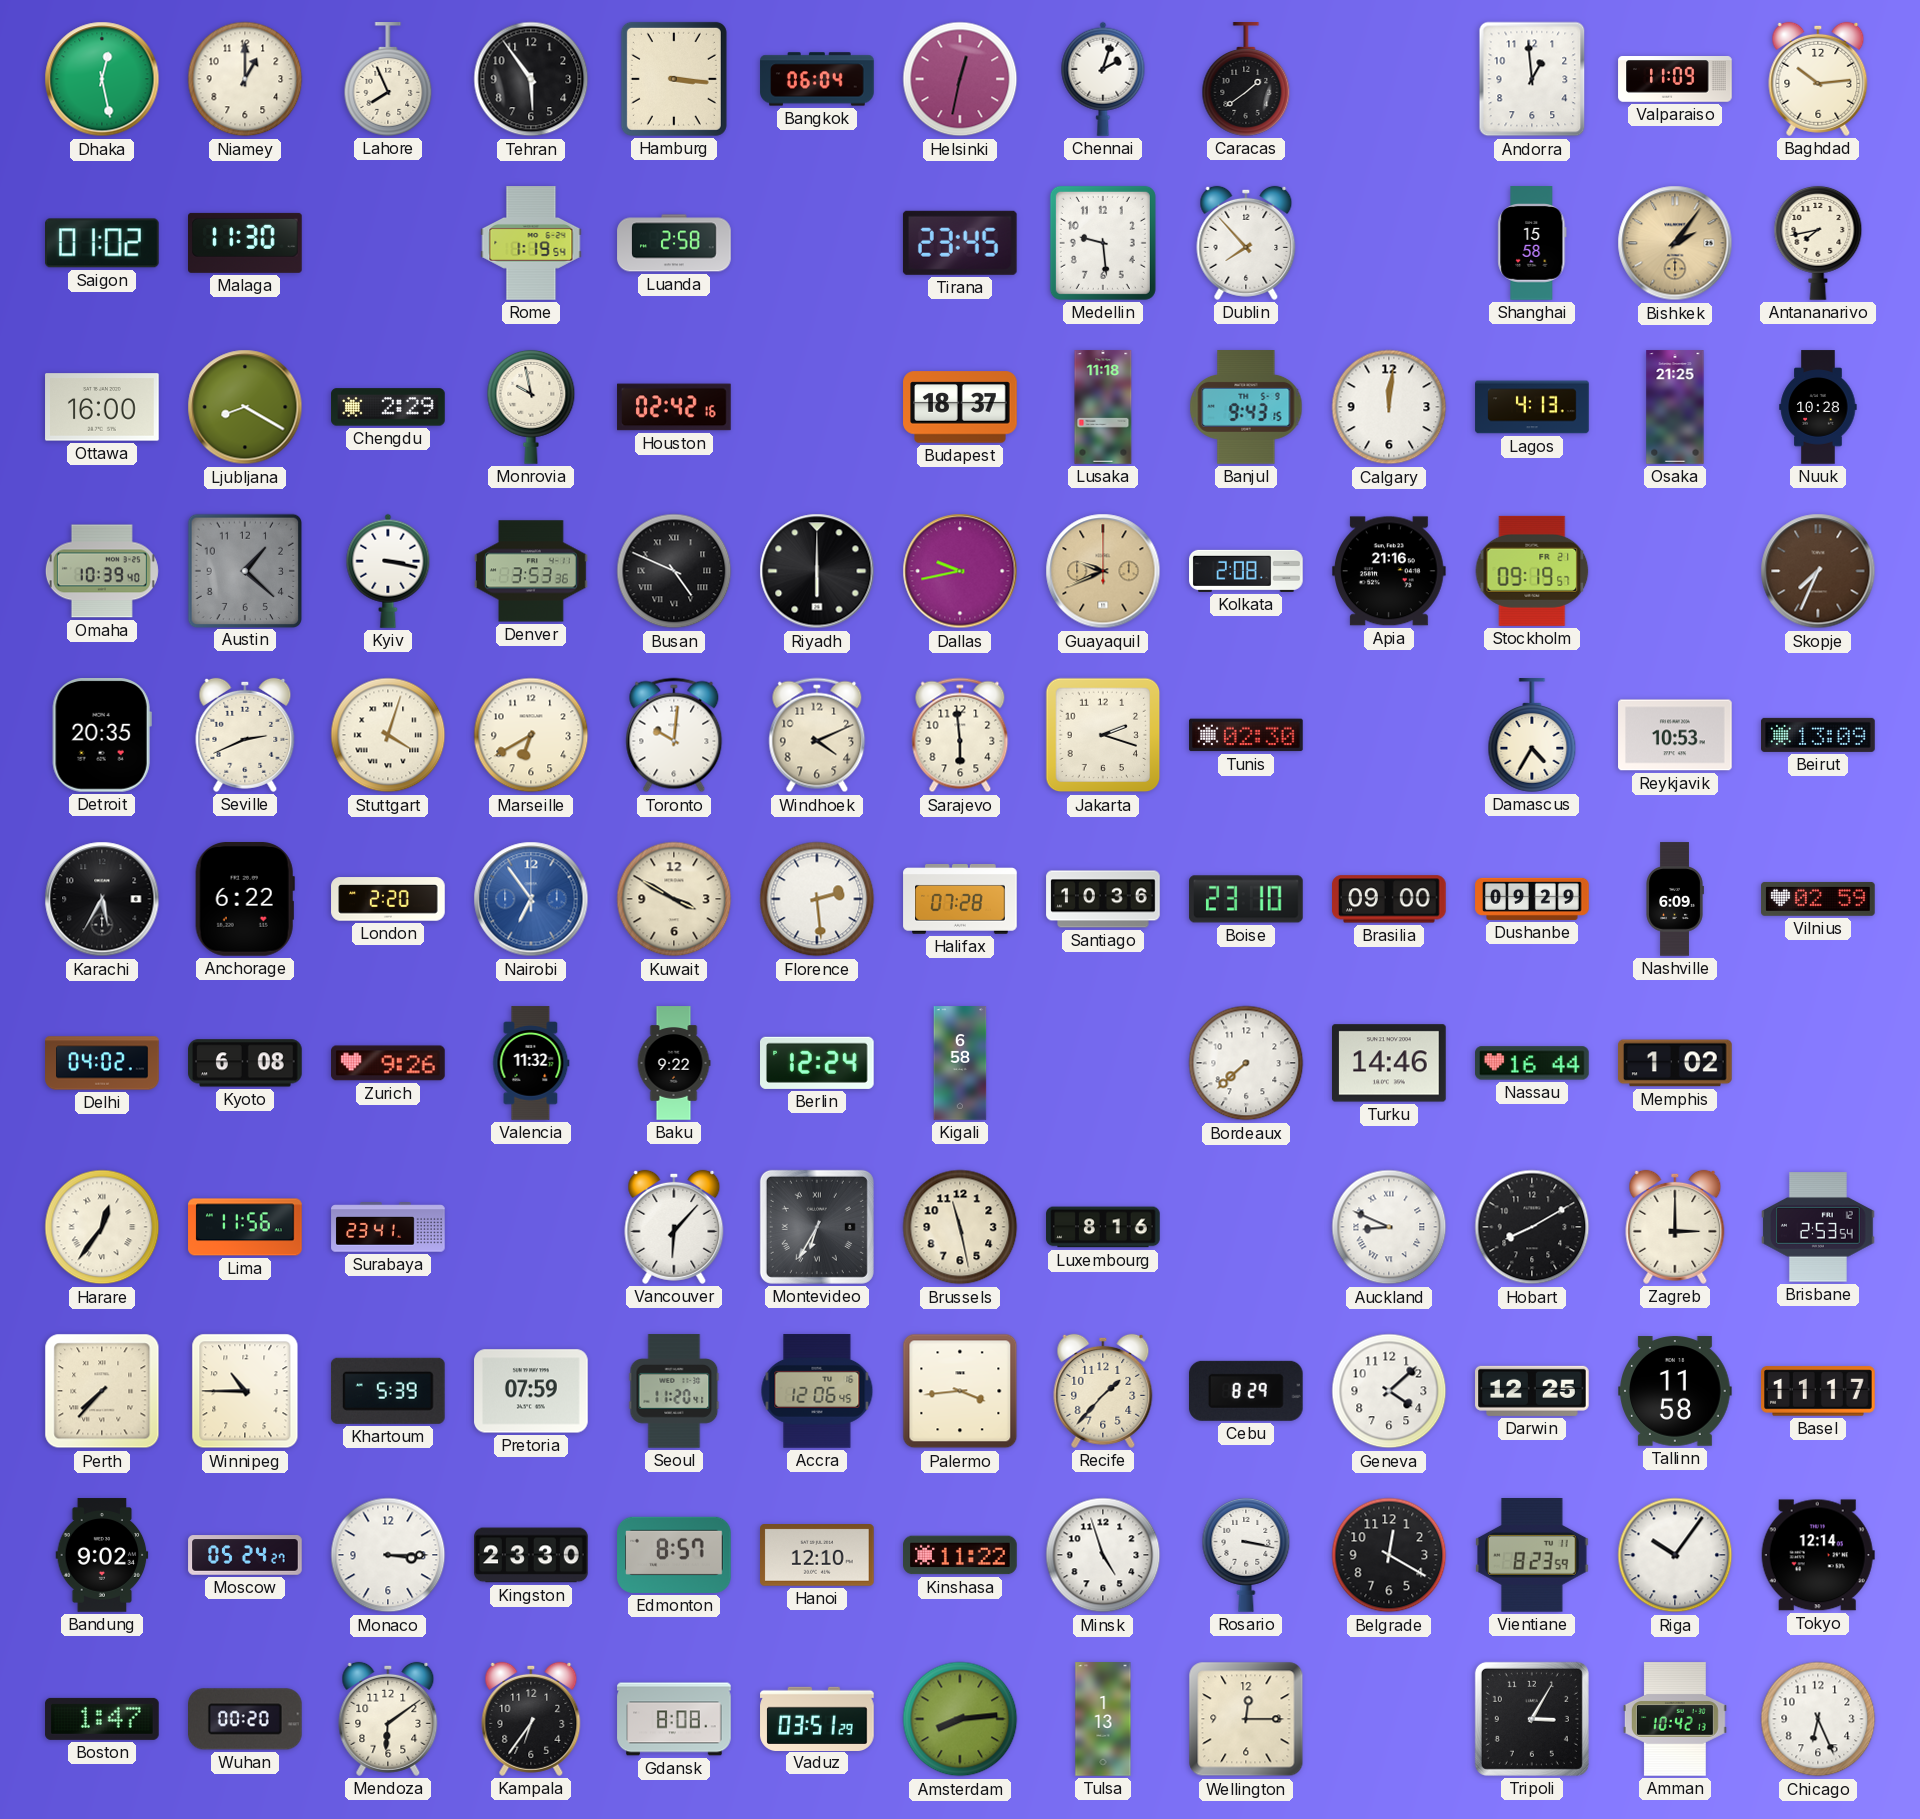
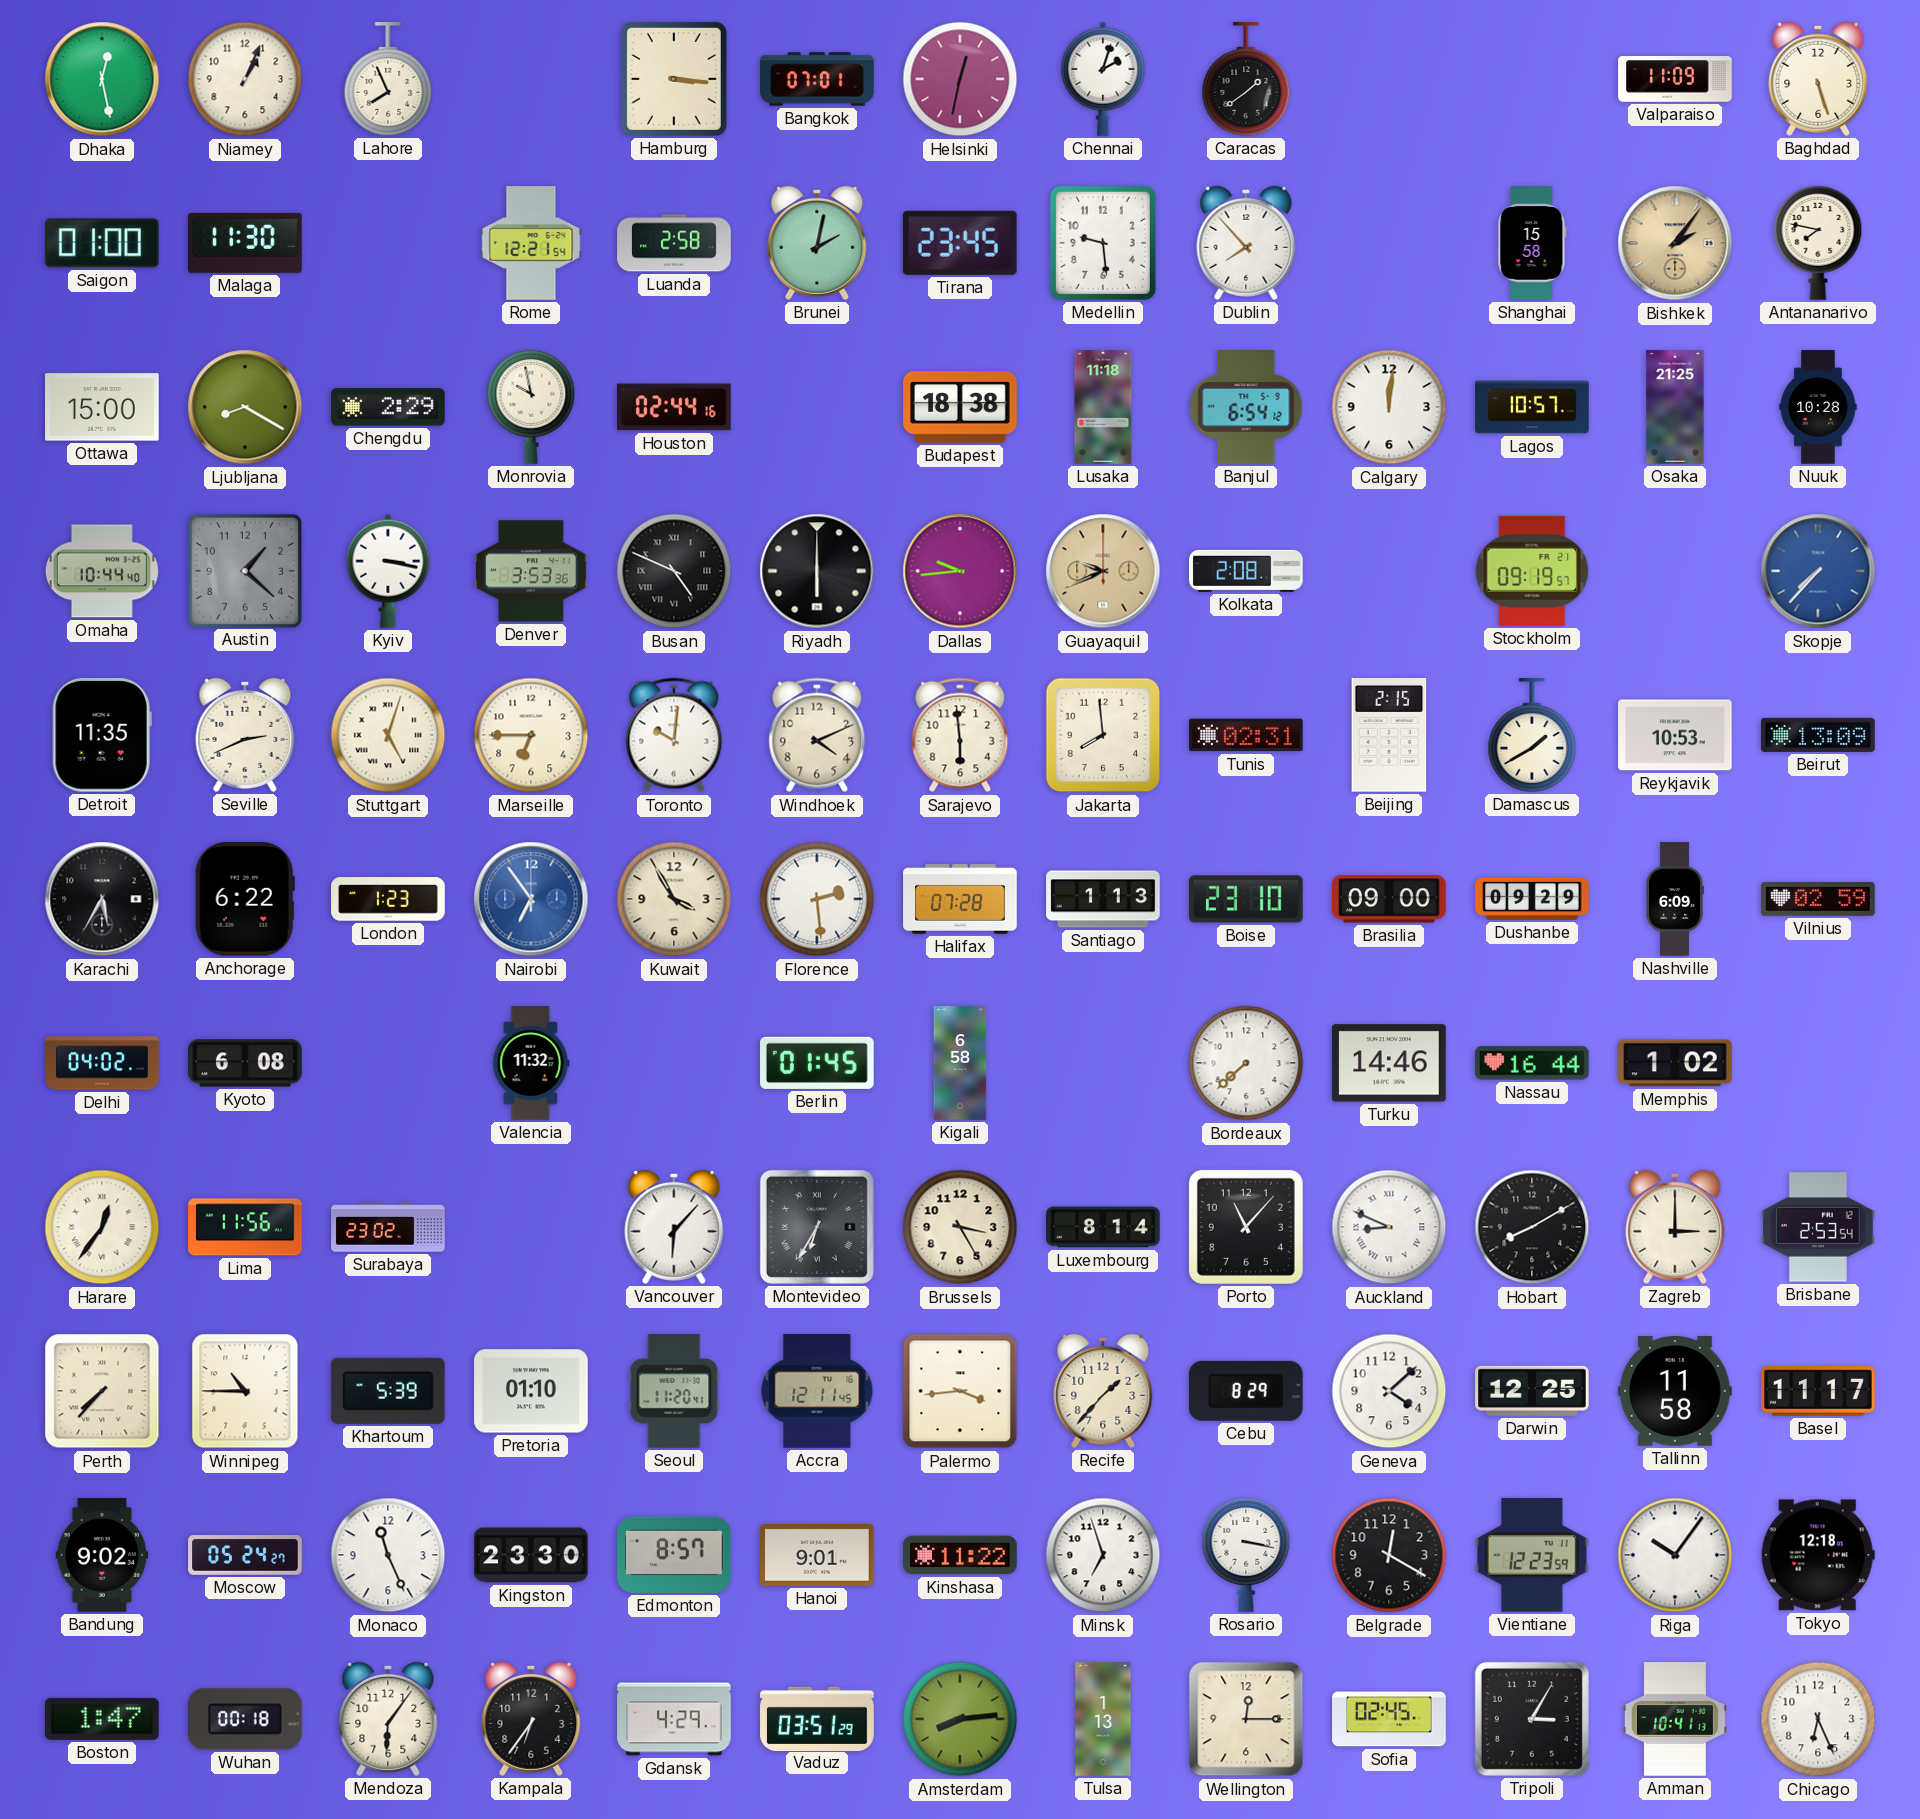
Niamey: 1:00 -> 1:04 (245, 79)
Tehran: 5:54 -> none (531, 79)
Bangkok: 06:04 -> 07:01 (817, 79)
Andorra: 12:59 -> none (1532, 79)
Baghdad: 10:14 -> 5:27 (1818, 79)
Saigon: 01:02 -> 01:00 (103, 243)
Rome: 1:19 -> 12:21 (531, 243)
Brunei: none -> 2:02 (817, 243)
Antananarivo: 7:43 -> 7:47 (1818, 243)
Ottawa: 16:00 -> 15:00 (102, 407)
Houston: 02:42 -> 02:44 (674, 407)
Budapest: 18:37 -> 18:38 (960, 407)
Banjul: 9:43 -> 6:54 (1246, 407)
Lagos: 4:13 -> 10:57 (1532, 407)
Omaha: 10:39 -> 10:44 (102, 571)
Dallas: 9:43 -> 9:44 (960, 571)
Apia: 21:16 -> none (1390, 571)
Skopje: 7:34 -> 7:37 (1818, 571)
Skopje dial: brown -> blue (1818, 571)
Detroit: 20:35 -> 11:35 (102, 736)
Stuttgart: 4:03 -> 5:03 (388, 735)
Marseille: 6:40 -> 6:45 (531, 735)
Jakarta: 2:18 -> 7:59 (1103, 735)
Tunis: 02:30 -> 02:31 (1246, 735)
Beijing: none -> 2:15 (1389, 736)
Damascus: 4:35 -> 1:40 (1532, 735)
London: 2:20 -> 1:23 (388, 899)
Kuwait: 3:50 -> 3:55 (674, 899)
Santiago: 10:36 -> 1:13 (1103, 899)
Zurich: 9:26 -> none (388, 1063)
Baku: 9:22 -> none (674, 1063)
Berlin: 12:24 -> 01:45 (818, 1063)
Surabaya: 23:41 -> 23:02 (388, 1227)
Brussels: 11:28 -> 3:25 (960, 1227)
Luxembourg: 8:16 -> 8:14 (1103, 1227)
Porto: none -> 11:07 (1246, 1227)
Pretoria: 07:59 -> 01:10 (531, 1391)
Accra: 12:06 -> 12:11 (817, 1391)
Monaco: 3:15 -> 11:26 (388, 1555)
Hanoi: 12:10 -> 9:01 (817, 1556)
Minsk: 4:57 -> 6:57 (1103, 1555)
Vientiane: 8:23 -> 12:23 (1533, 1556)
Tokyo: 12:14 -> 12:18 (1818, 1555)
Wuhan: 00:20 -> 00:18 (246, 1719)
Mendoza: 6:09 -> 6:06 (388, 1719)
Gdansk: 8:08 -> 4:29 (674, 1719)
Sofia: none -> 02:45 (1389, 1719)
Amman: 10:42 -> 10:41 (1675, 1719)
